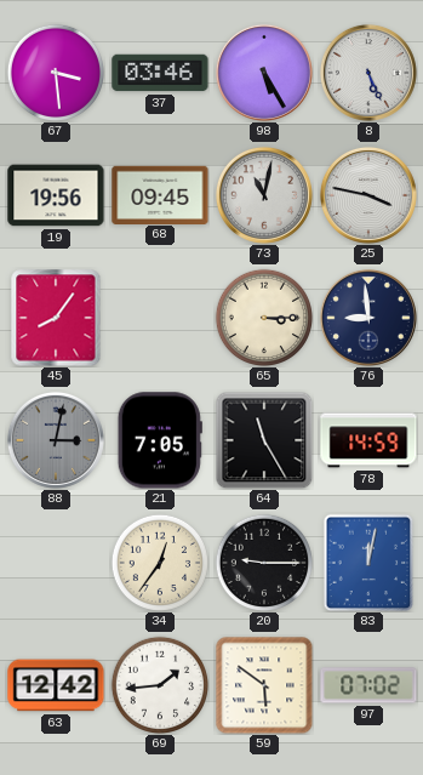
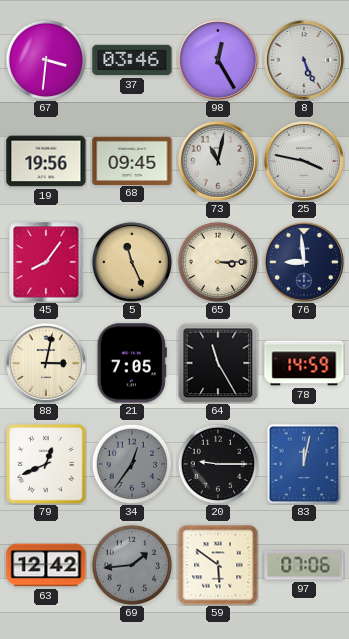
67: 3:29 -> 3:31 (45, 59)
98: 5:25 -> 12:25 (218, 60)
5: none -> 11:26 (132, 262)
88 dial: grey -> cream (46, 363)
79: none -> 12:41 (46, 464)
34 dial: cream -> grey (131, 463)
69 dial: white -> grey (131, 564)
97: 07:02 -> 07:06 (304, 565)
